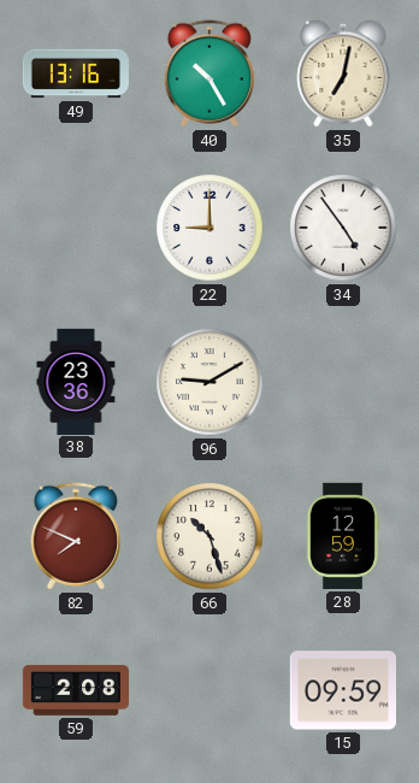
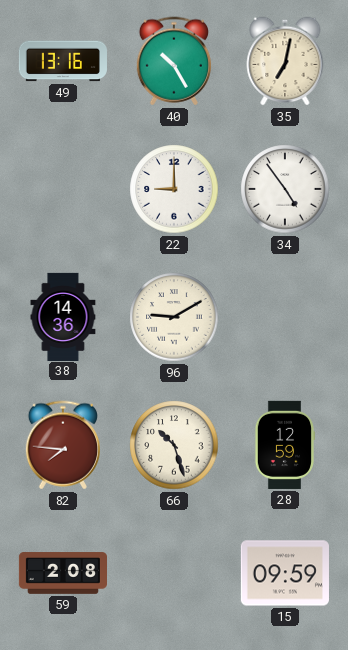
38: 23:36 -> 14:36 (63, 316)
82: 7:49 -> 7:46 (63, 445)
